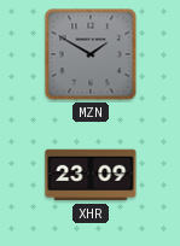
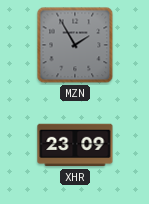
MZN: 1:50 -> 1:55 (75, 45)
